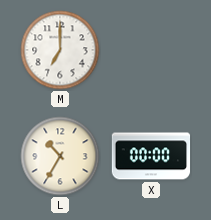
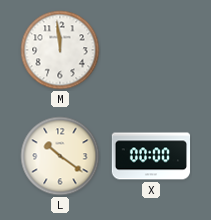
M: 7:00 -> 11:59 (60, 50)
L: 10:35 -> 10:21 (60, 156)
